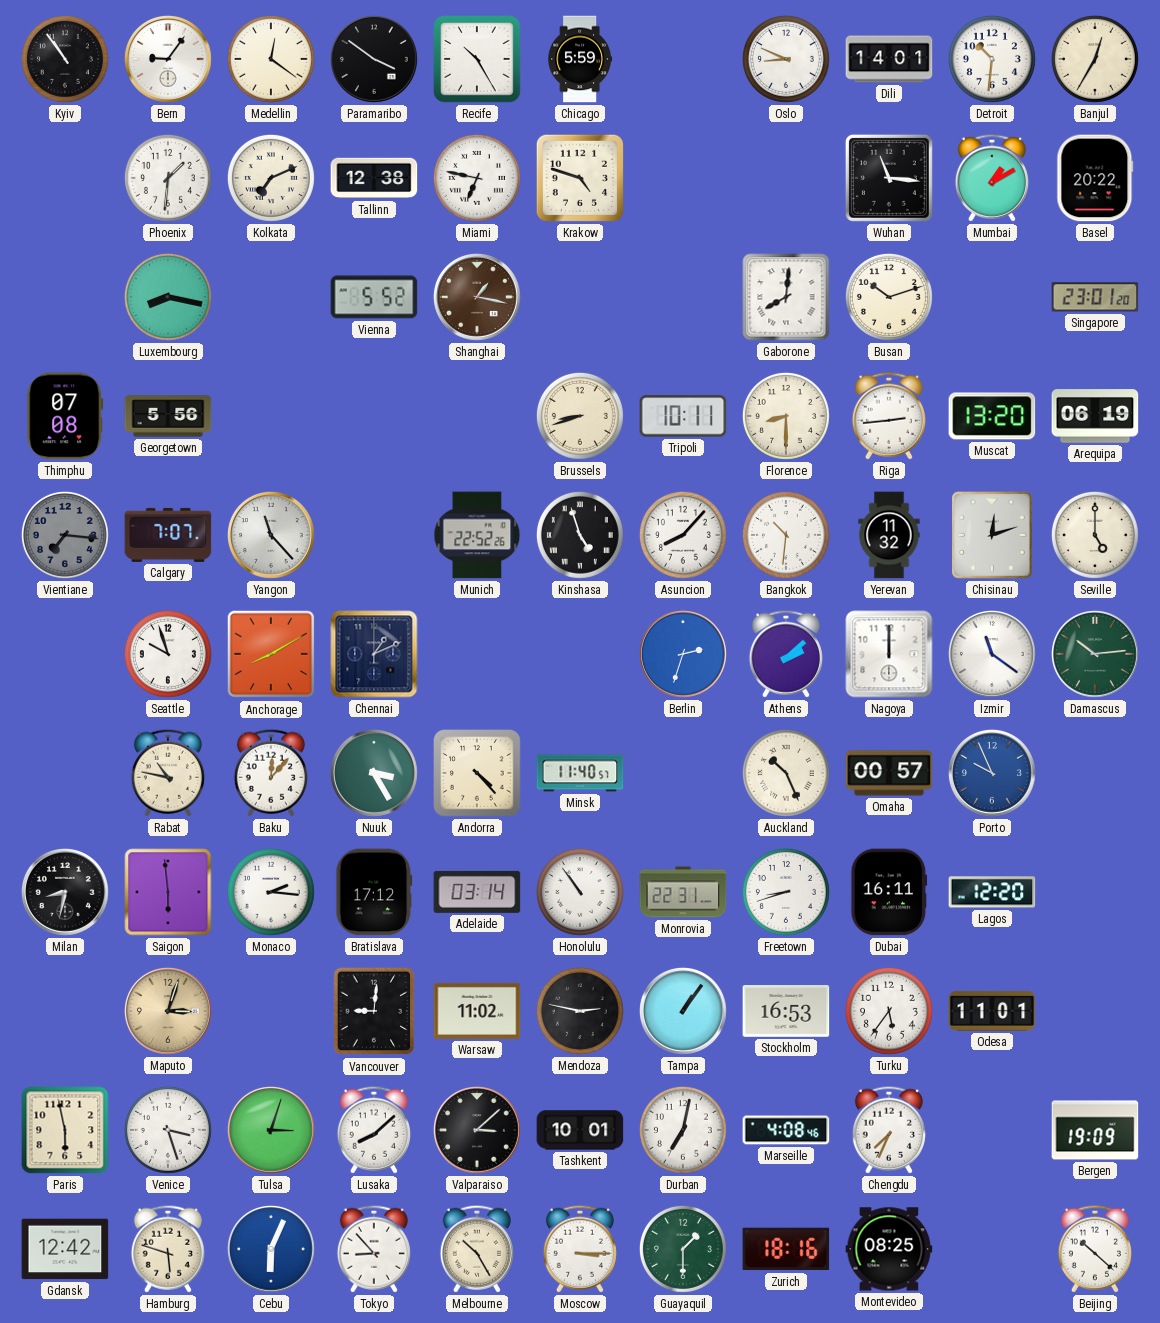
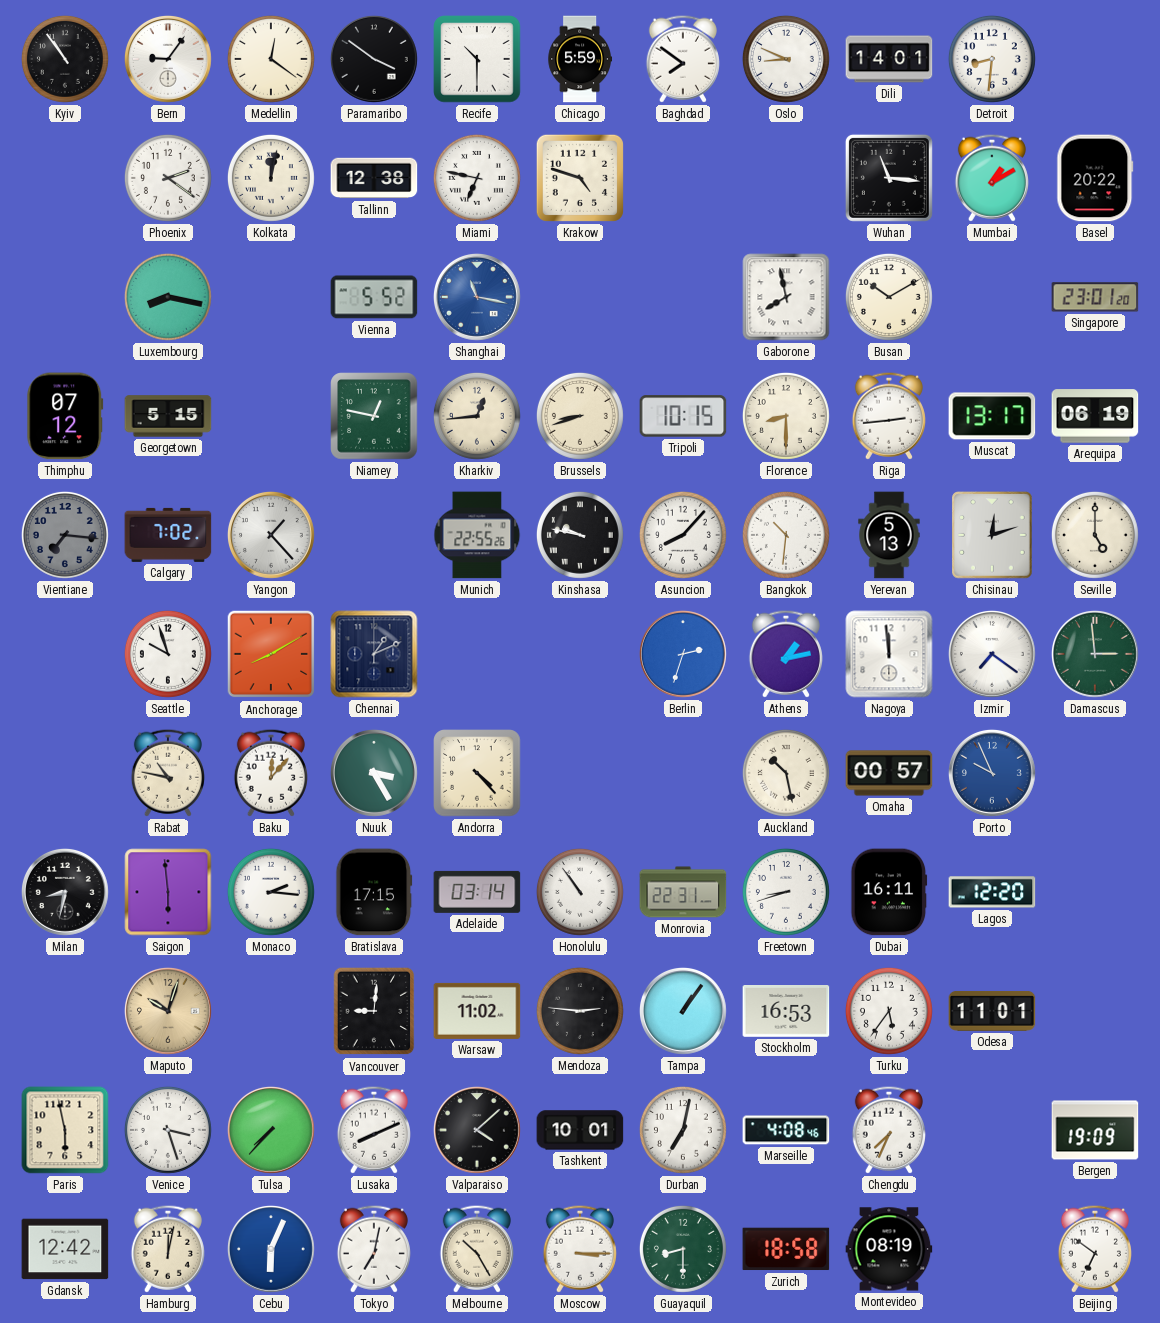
Recife: 10:25 -> 10:30 (477, 59)
Baghdad: none -> 7:51 (683, 59)
Detroit: 10:31 -> 8:31 (992, 59)
Banjul: 12:35 -> none (1095, 59)
Phoenix: 1:31 -> 2:21 (168, 178)
Kolkata: 7:11 -> 12:02 (271, 178)
Shanghai: 1:17 -> 11:17 (477, 297)
Shanghai dial: brown -> blue (477, 297)
Gaborone: 8:01 -> 7:58 (786, 297)
Busan: 10:12 -> 10:10 (889, 297)
Thimphu: 07:08 -> 07:12 (65, 416)
Georgetown: 5:56 -> 5:15 (168, 416)
Niamey: none -> 12:47 (374, 416)
Kharkiv: none -> 12:44 (477, 416)
Tripoli: 10:11 -> 10:15 (683, 416)
Muscat: 13:20 -> 13:17 (992, 416)
Calgary: 7:07 -> 7:02 (168, 535)
Yangon: 11:23 -> 1:23 (271, 535)
Munich: 22:52 -> 22:55 (477, 535)
Kinshasa: 4:57 -> 9:47 (580, 535)
Yerevan: 11:32 -> 5:13 (889, 535)
Athens: 2:08 -> 1:13 (786, 654)
Nagoya: 12:00 -> 11:59 (889, 654)
Izmir: 11:21 -> 7:21 (992, 654)
Damascus: 10:14 -> 2:59 (1095, 654)
Minsk: 11:40 -> none (580, 773)
Auckland: 10:26 -> 10:28 (786, 773)
Bratislava: 17:12 -> 17:15 (374, 892)
Maputo: 3:03 -> 10:03 (168, 1011)
Mendoza: 2:47 -> 2:46 (580, 1011)
Tulsa: 3:03 -> 7:37 (271, 1130)
Lusaka: 8:08 -> 8:11 (374, 1130)
Valparaiso: 3:08 -> 4:08 (477, 1130)
Hamburg: 5:48 -> 12:02 (168, 1249)
Tokyo: 8:53 -> 7:02 (374, 1249)
Guayaquil: 1:30 -> 8:30 (683, 1249)
Zurich: 18:16 -> 18:58 (786, 1249)
Montevideo: 08:25 -> 08:19 (889, 1249)
Beijing: 10:22 -> 6:51 (1095, 1249)
